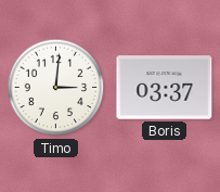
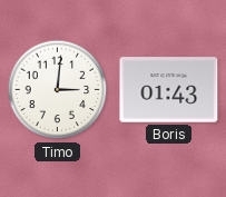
Boris: 03:37 -> 01:43 (169, 90)
